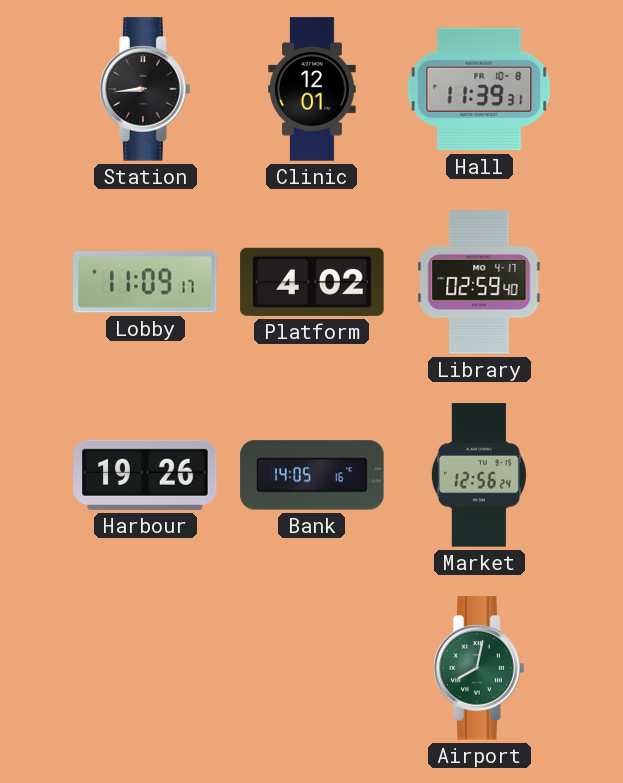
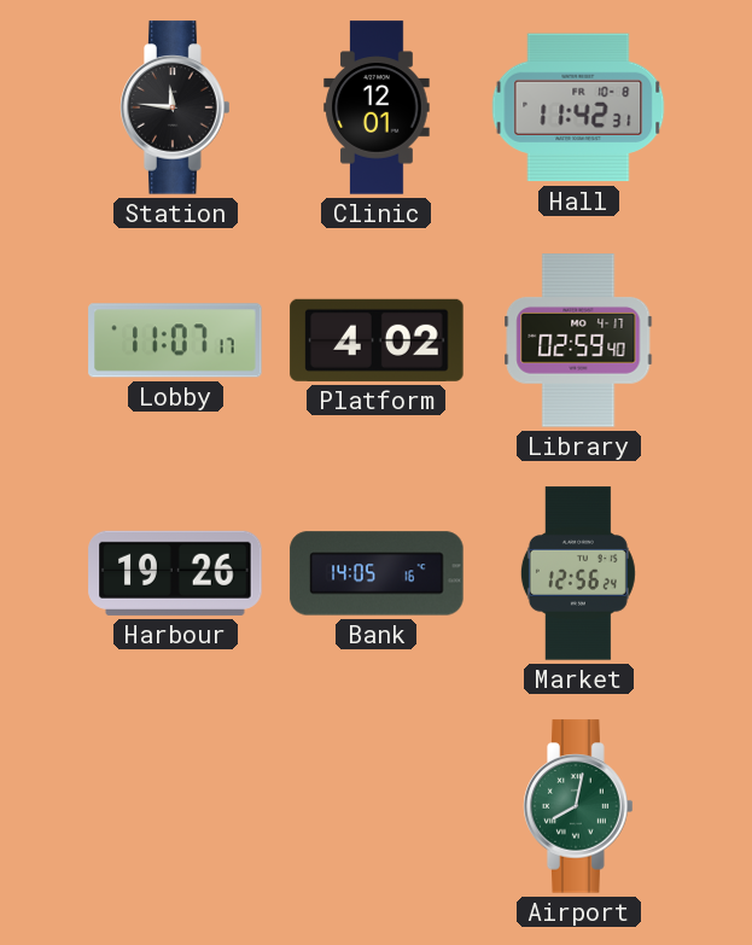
Station: 8:44 -> 11:46 (175, 107)
Hall: 11:39 -> 11:42 (578, 107)
Lobby: 11:09 -> 11:07 (175, 340)
